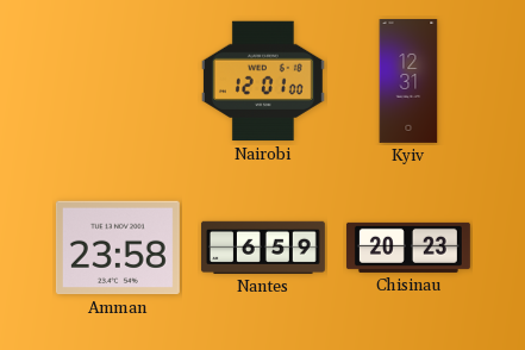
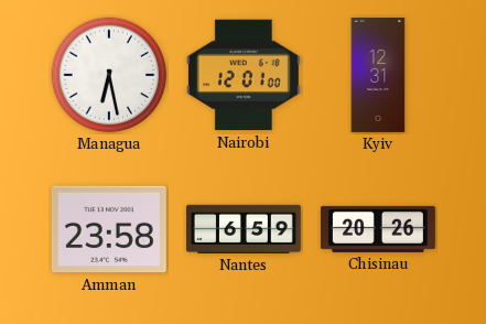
Managua: none -> 6:28 (109, 75)
Chisinau: 20:23 -> 20:26 (378, 229)
